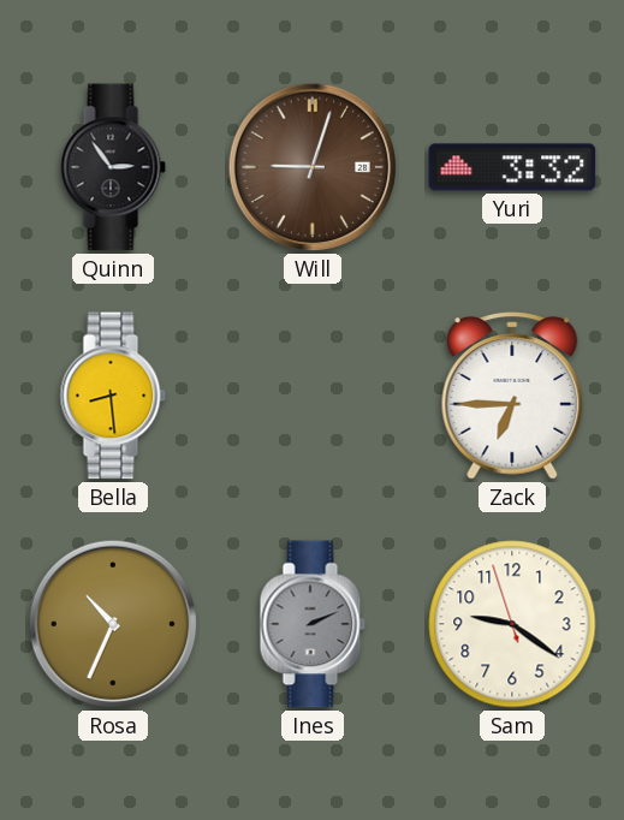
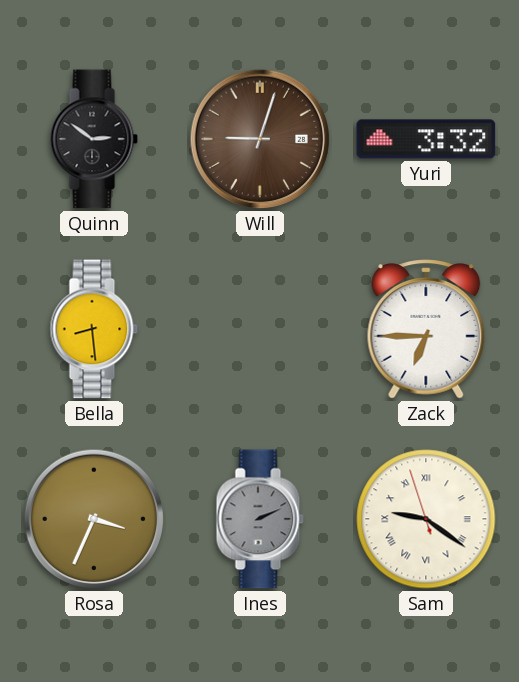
Quinn: 2:54 -> 2:51 (94, 139)
Rosa: 10:34 -> 3:34 (94, 519)
Sam numerals: Arabic -> Roman (426, 519)
